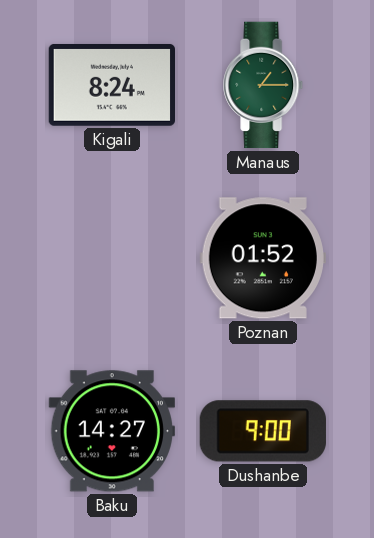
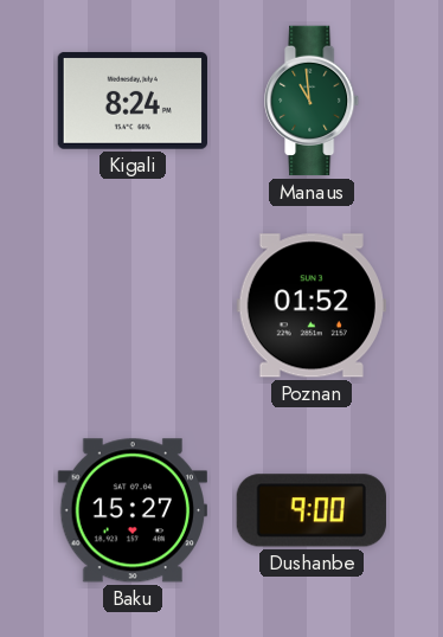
Manaus: 1:15 -> 10:59 (313, 101)
Baku: 14:27 -> 15:27 (133, 510)
